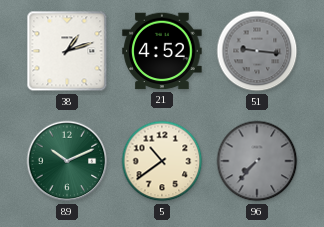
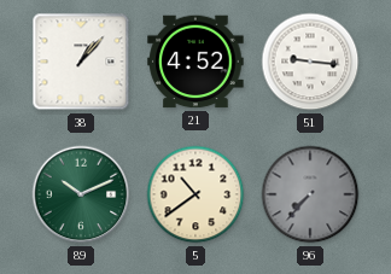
38: 1:12 -> 1:07 (81, 62)
51 dial: grey -> white (310, 62)
